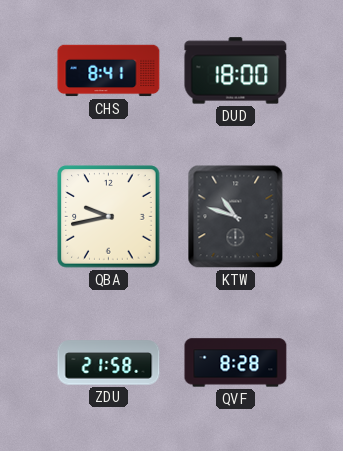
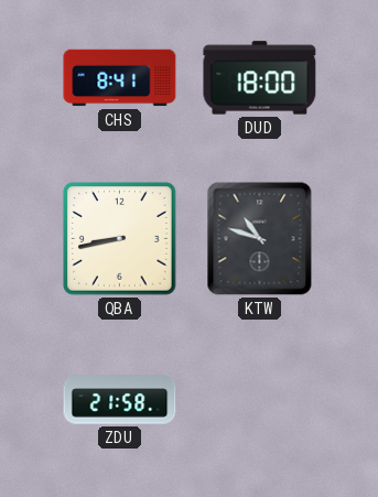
QBA: 9:43 -> 8:43 (120, 239)
QVF: 8:28 -> none (236, 363)
